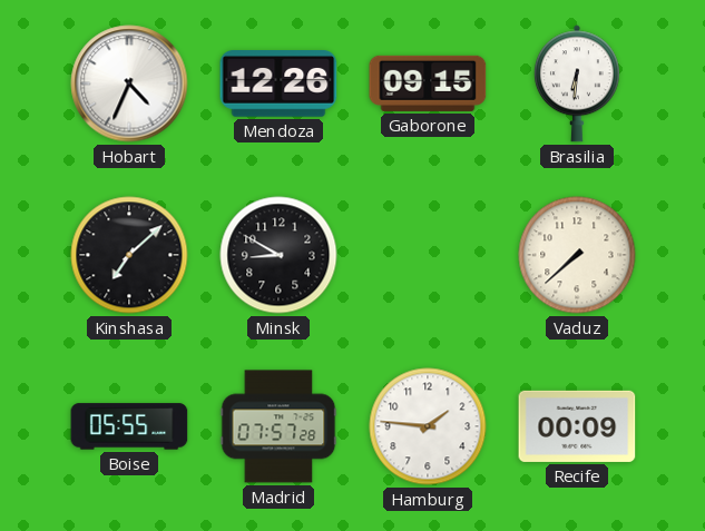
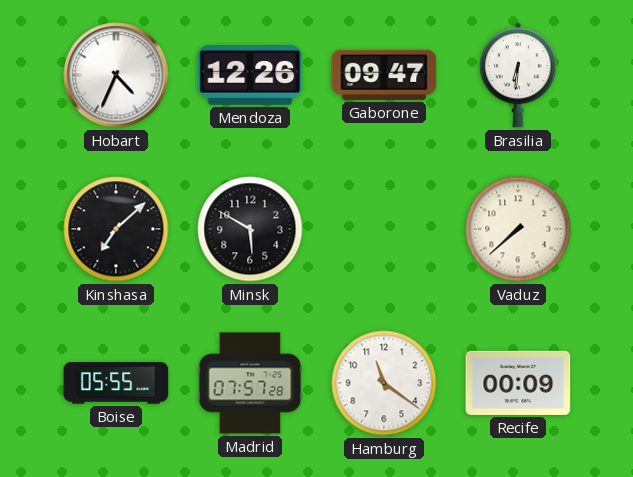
Gaborone: 09:15 -> 09:47 (384, 75)
Minsk: 8:50 -> 5:50 (250, 229)
Hamburg: 1:46 -> 11:21 (384, 383)
